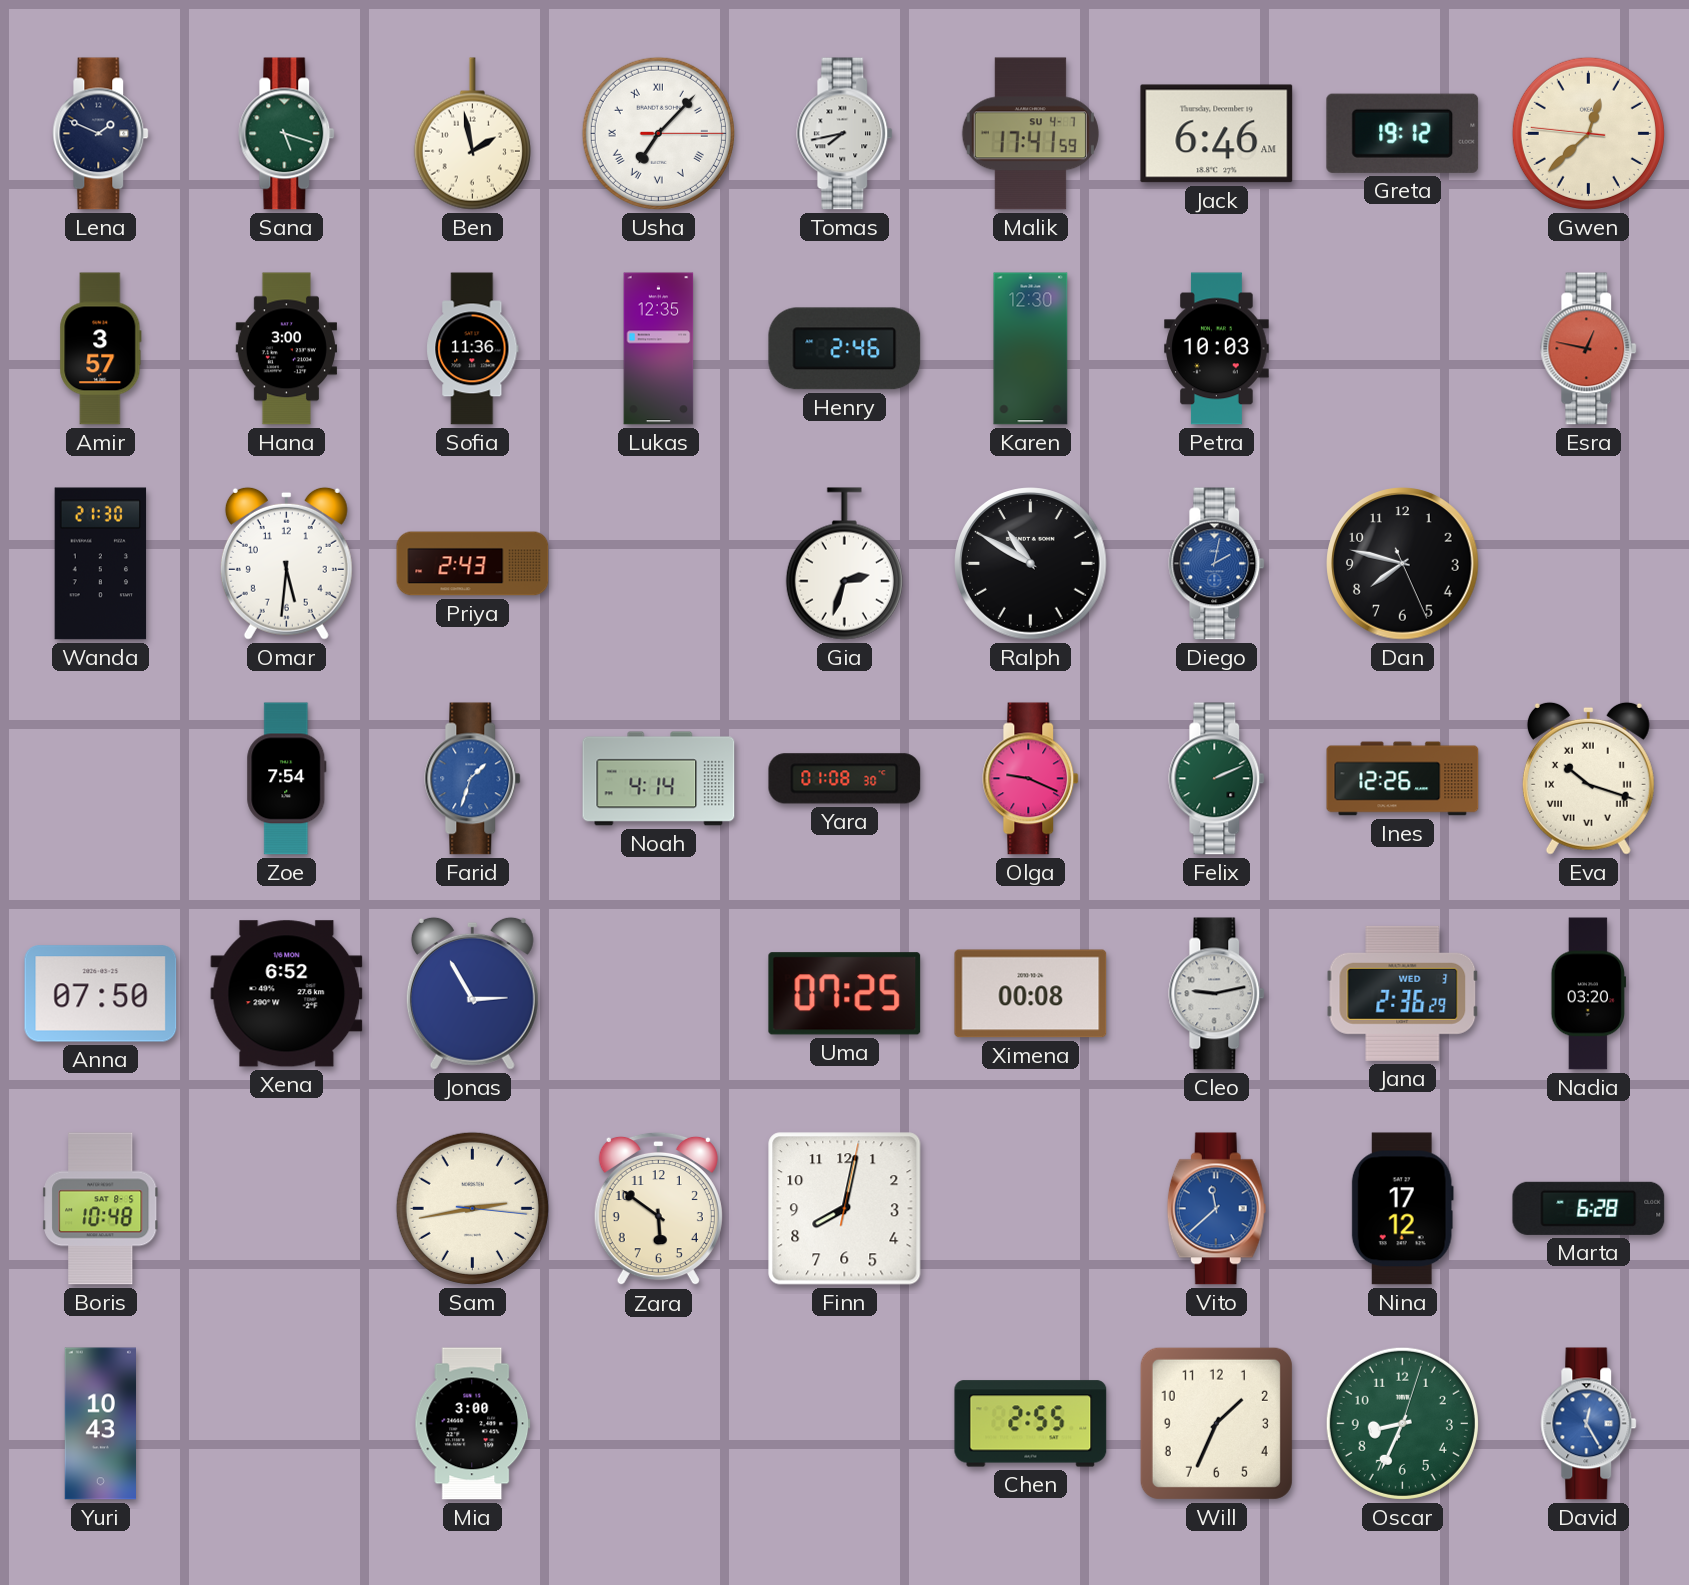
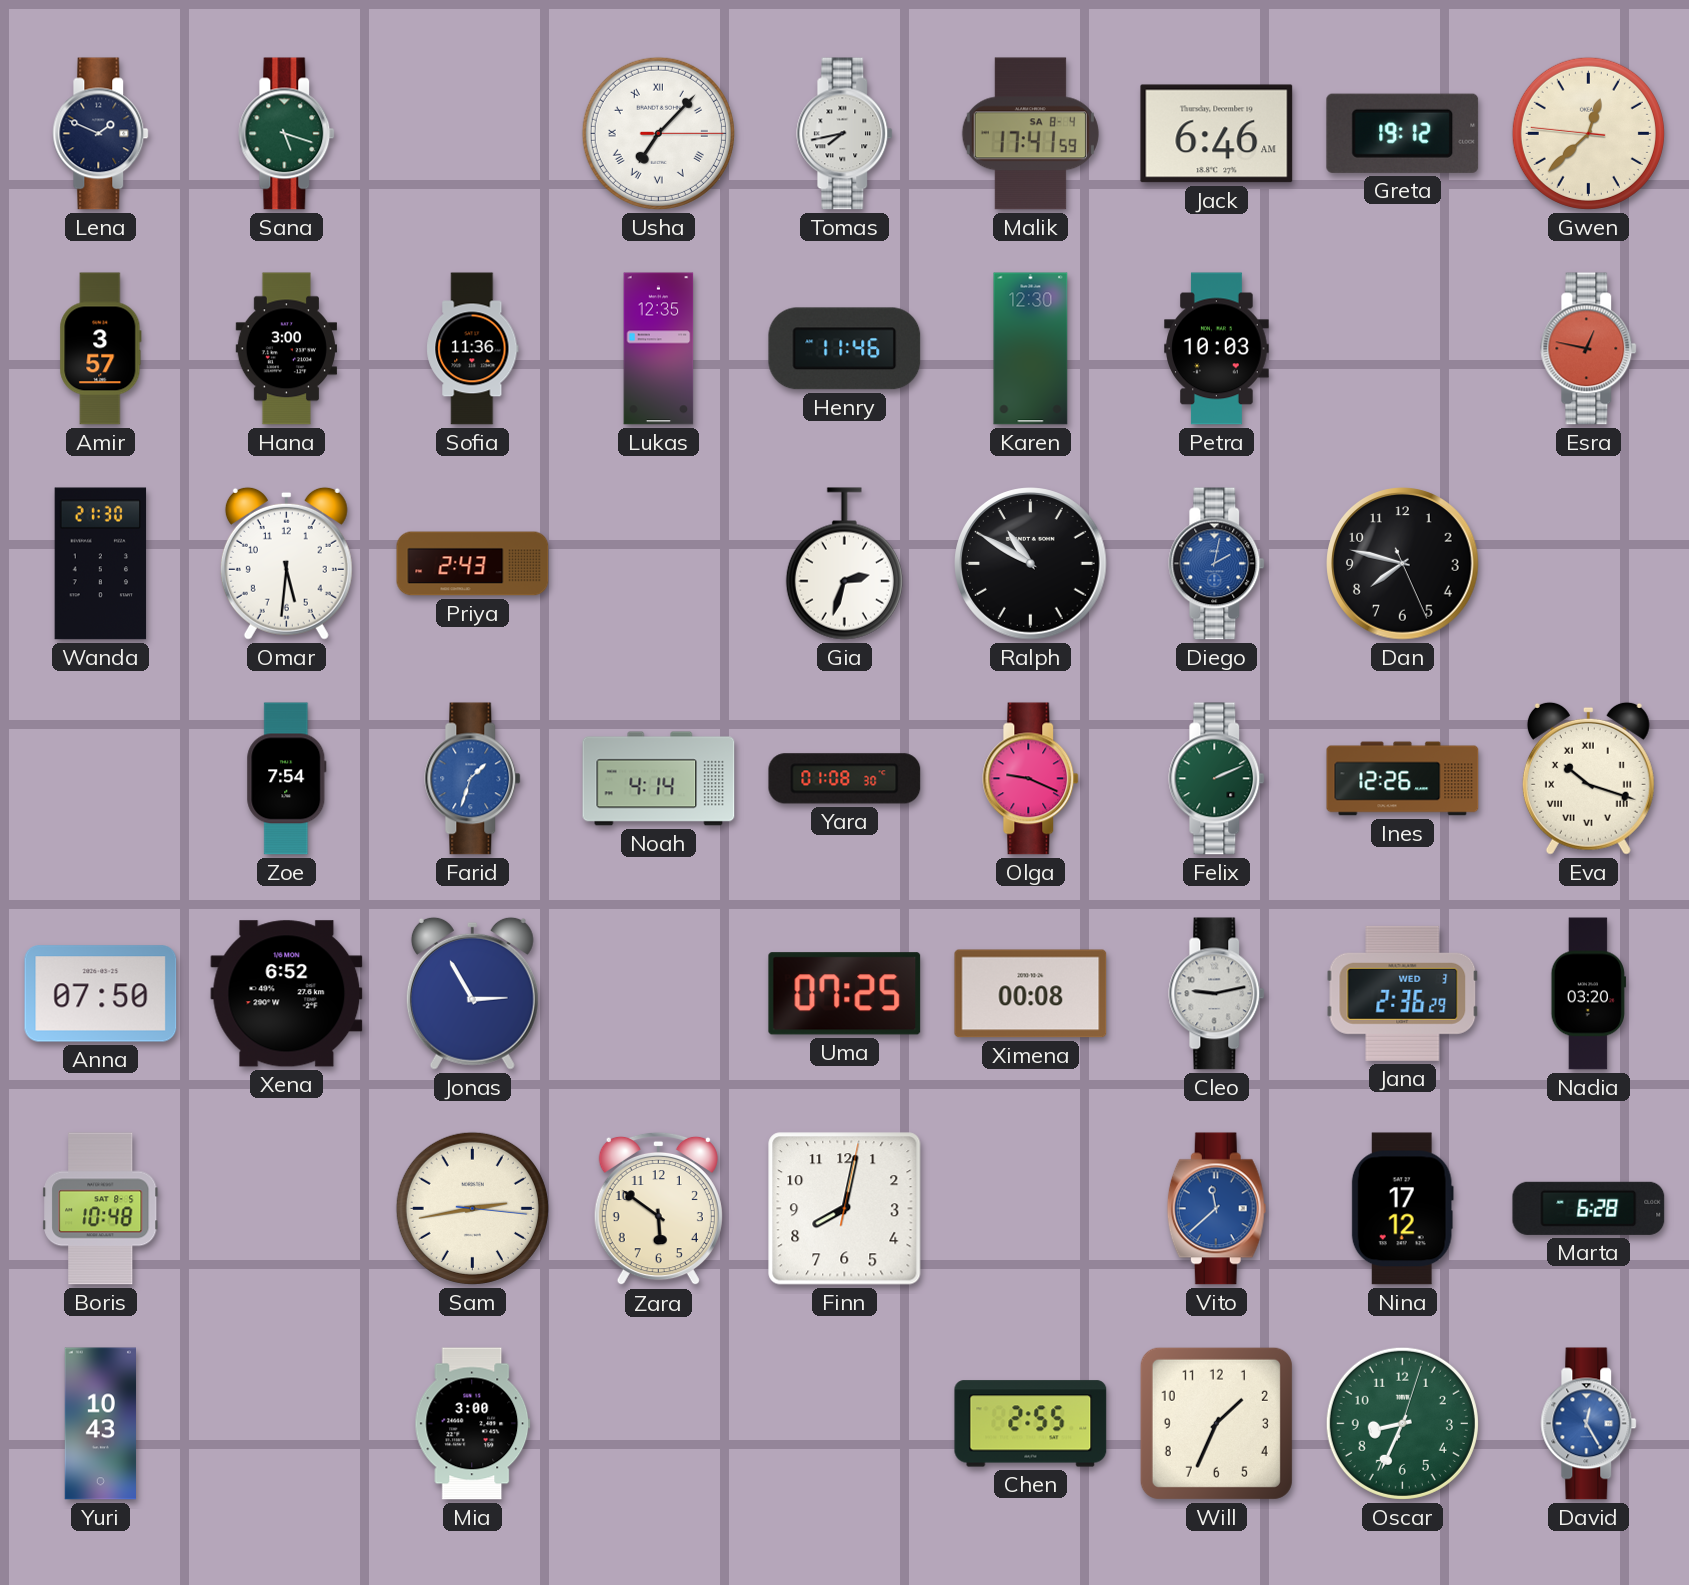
Ben: 1:58 -> none (472, 134)
Malik date: SU 4-7 -> SA 8-4 (1030, 134)
Henry: 2:46 -> 11:46 (845, 349)
